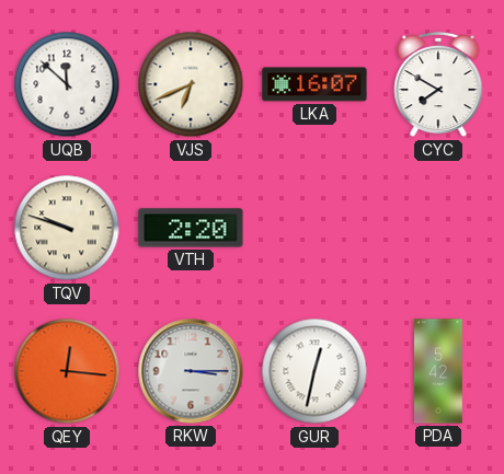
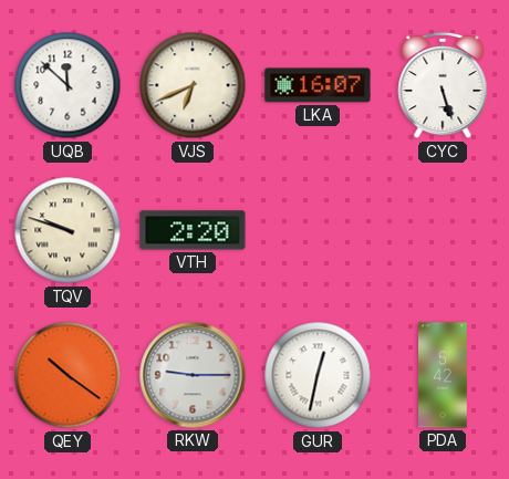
CYC: 7:50 -> 5:27 (443, 85)
QEY: 12:16 -> 10:21 (67, 375)
RKW: 3:15 -> 9:15 (193, 375)
